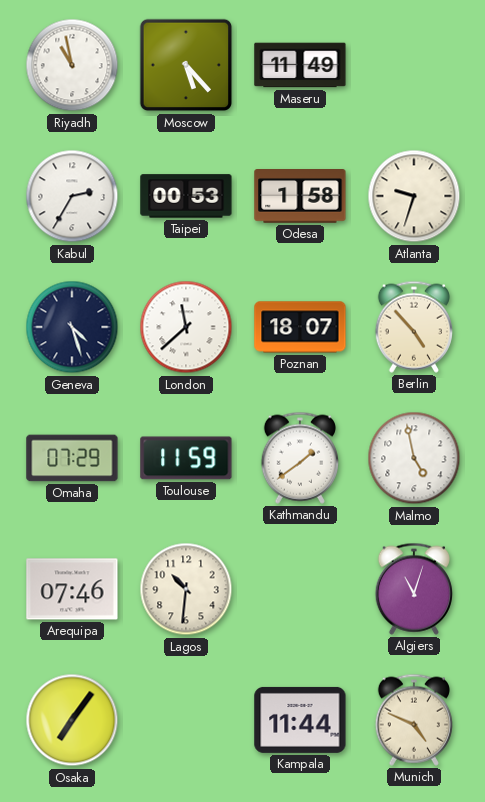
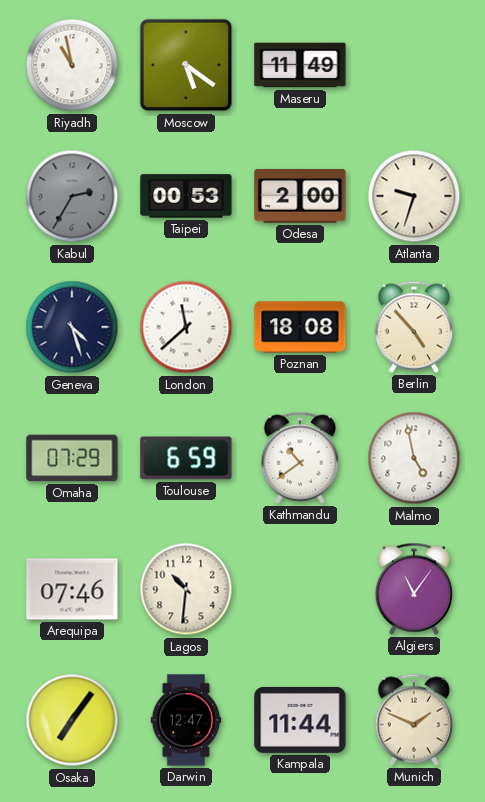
Moscow: 5:23 -> 5:21 (186, 65)
Kabul dial: white -> grey (72, 196)
Odesa: 1:58 -> 2:00 (300, 197)
Poznan: 18:07 -> 18:08 (300, 327)
Toulouse: 11:59 -> 6:59 (186, 458)
Kathmandu: 1:39 -> 10:39 (300, 458)
Algiers: 11:03 -> 11:06 (414, 589)
Darwin: none -> 12:47 (186, 720)
Munich: 4:49 -> 1:49 (414, 720)
